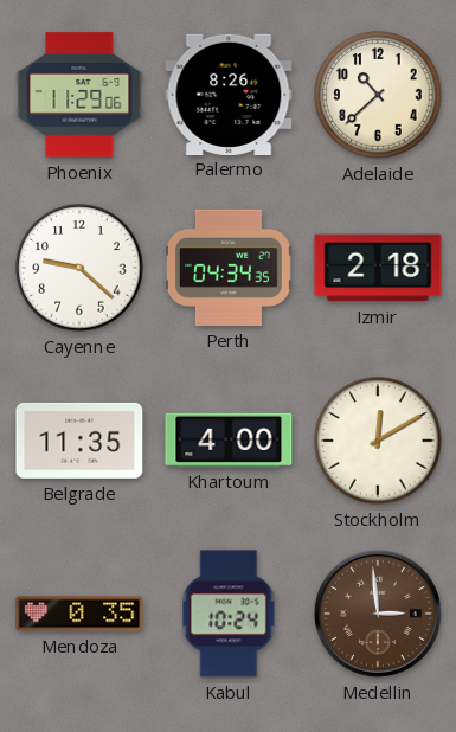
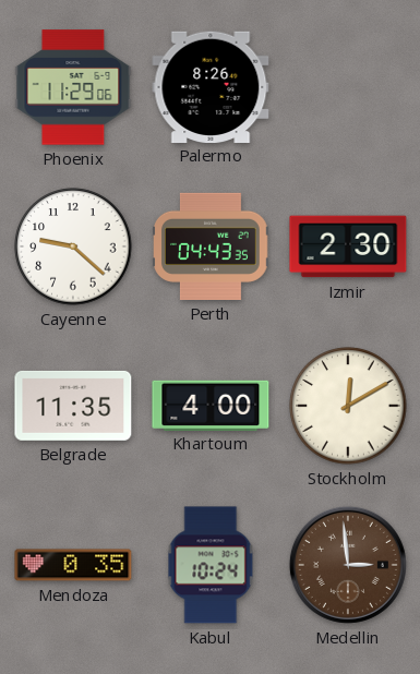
Adelaide: 10:38 -> none (378, 95)
Perth: 04:34 -> 04:43 (212, 246)
Izmir: 2:18 -> 2:30 (348, 246)
